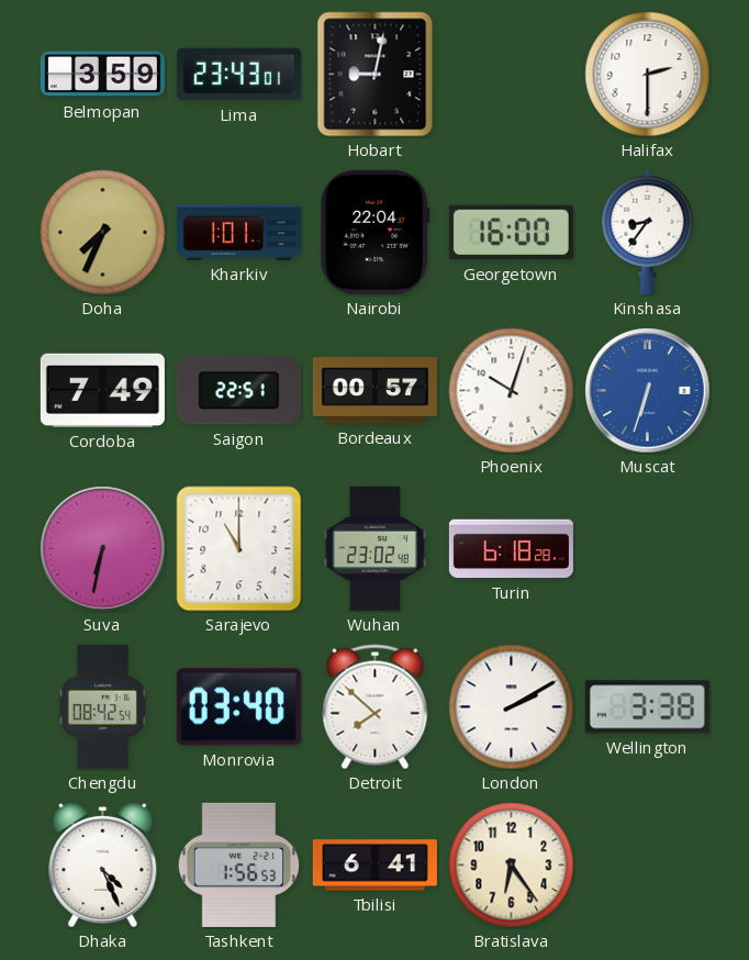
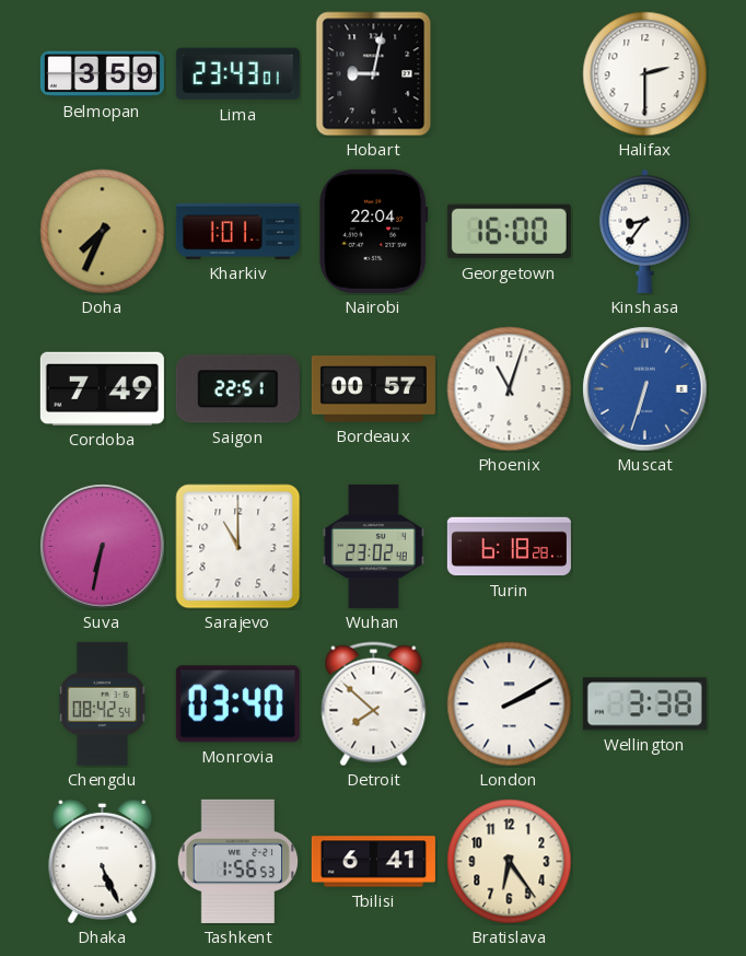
Phoenix: 10:03 -> 11:03 (510, 389)
Dhaka: 4:26 -> 5:26 (103, 861)
